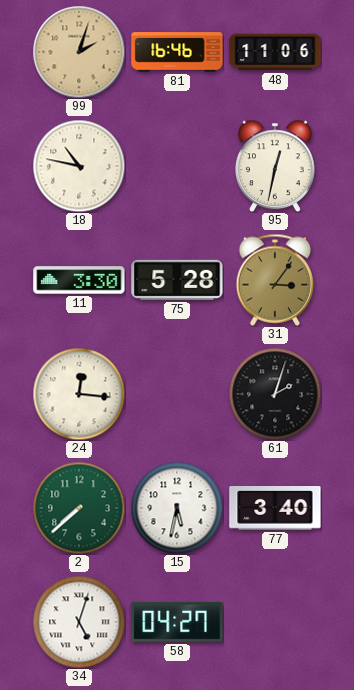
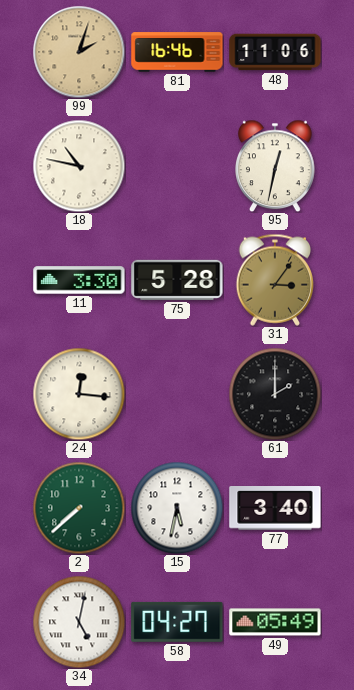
61: 2:03 -> 2:00 (275, 394)
34: 5:03 -> 5:02 (79, 622)
49: none -> 05:49 (275, 622)
